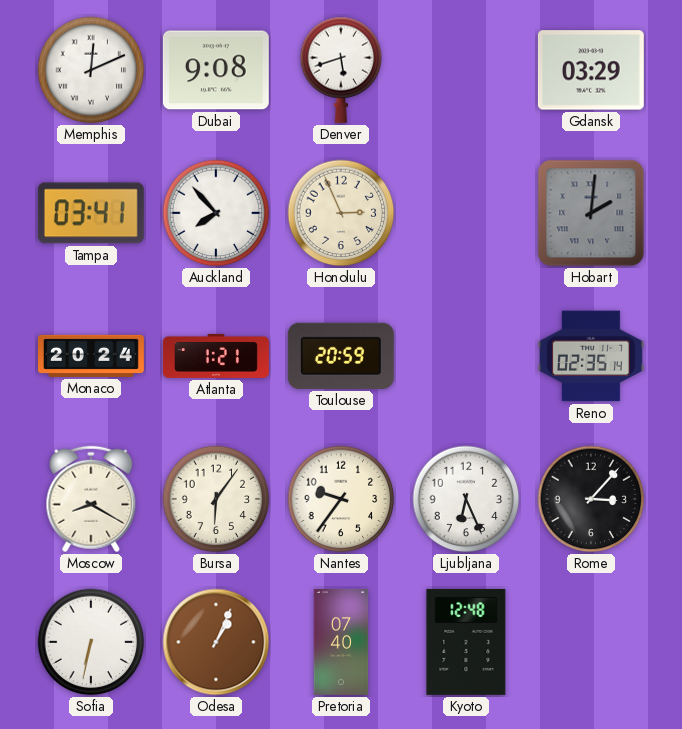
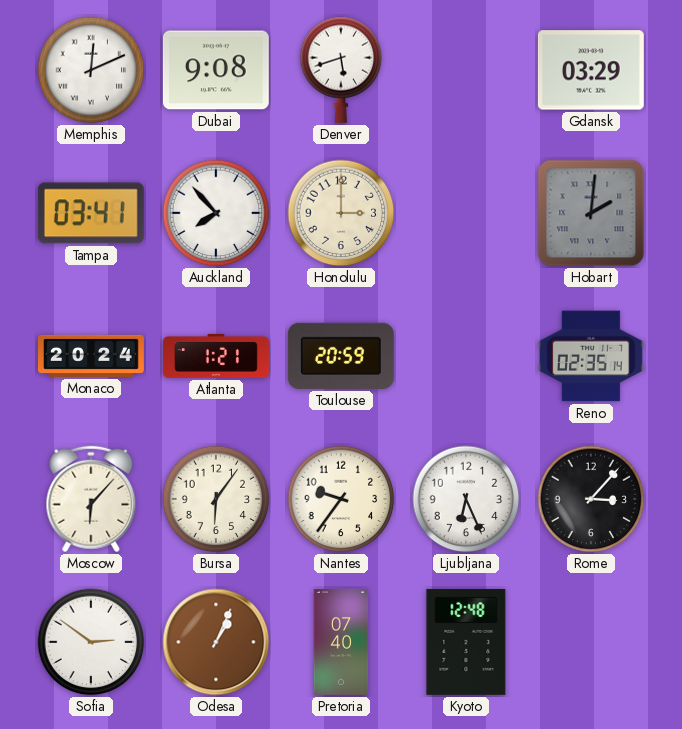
Honolulu: 2:56 -> 3:00 (341, 213)
Moscow: 8:20 -> 6:07 (91, 499)
Sofia: 6:32 -> 2:51 (91, 642)
